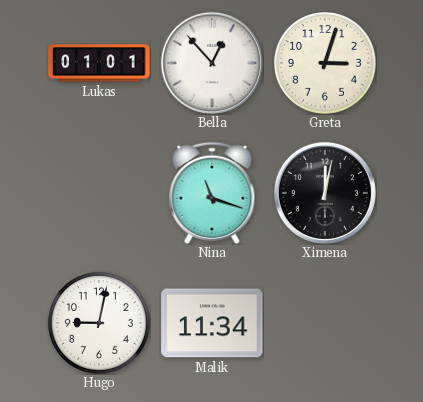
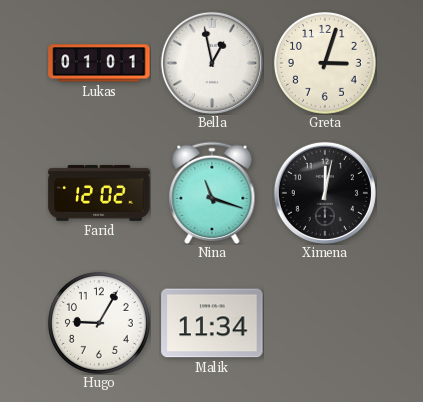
Bella: 12:53 -> 12:58 (212, 63)
Farid: none -> 12:02 (99, 193)
Hugo: 9:02 -> 9:05 (99, 323)
